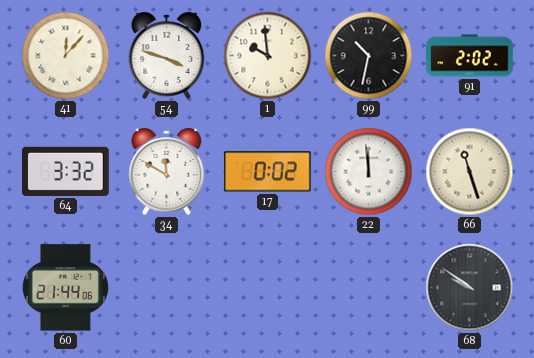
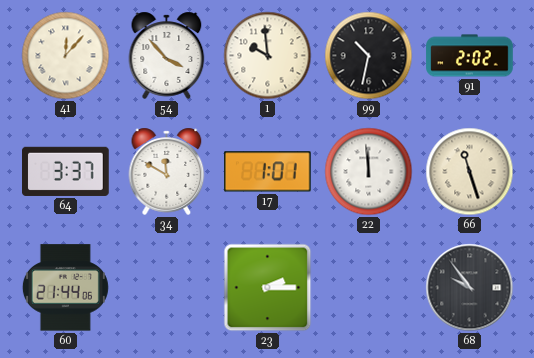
54: 3:48 -> 3:53 (167, 55)
64: 3:32 -> 3:37 (66, 171)
17: 0:02 -> 1:01 (268, 172)
23: none -> 2:15 (268, 288)
68: 9:51 -> 9:54 (470, 288)
